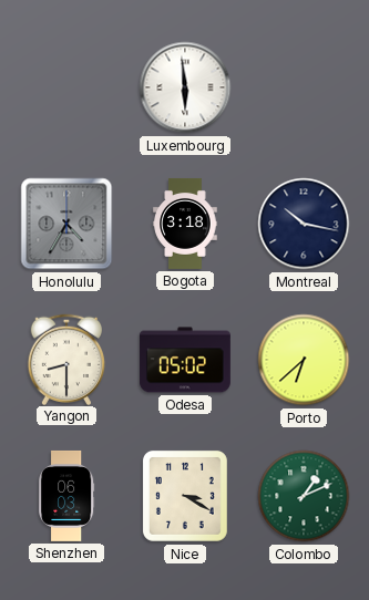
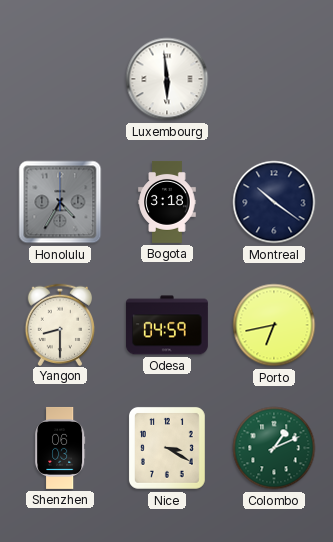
Montreal: 10:17 -> 10:21 (274, 202)
Odesa: 05:02 -> 04:59 (167, 325)
Porto: 6:38 -> 6:43 (274, 325)
